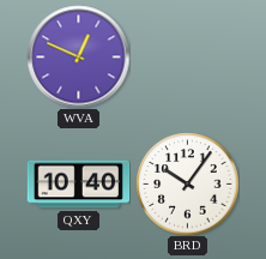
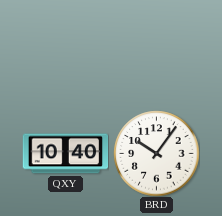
WVA: 12:49 -> none (78, 56)
